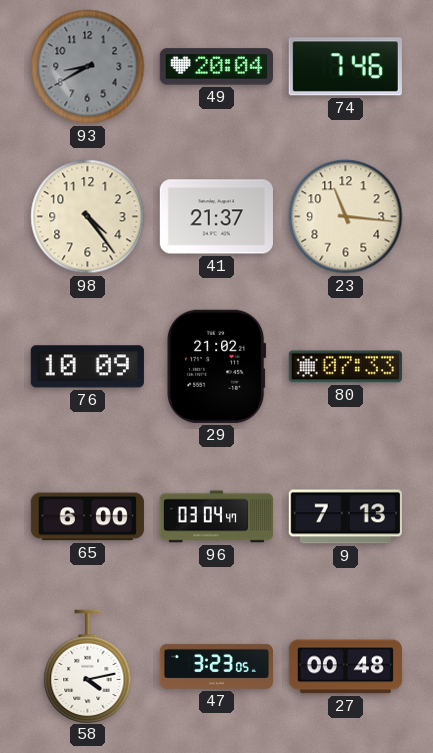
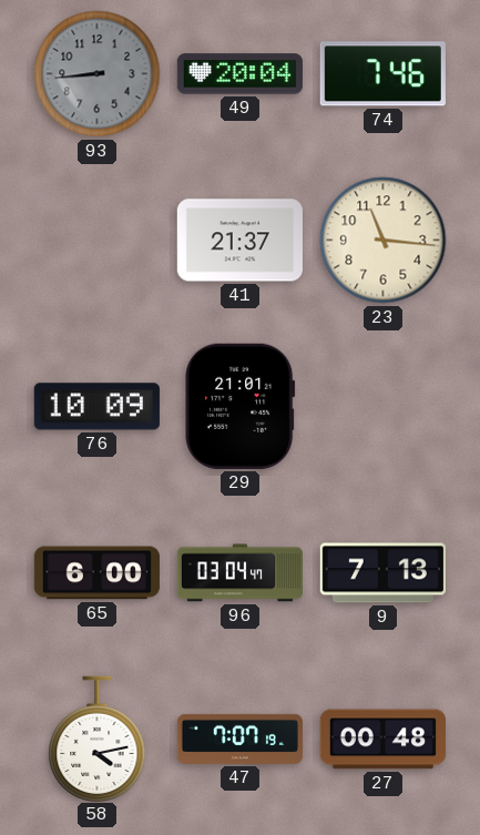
93: 8:40 -> 8:44 (98, 74)
98: 4:24 -> none (88, 217)
29: 21:02 -> 21:01 (241, 406)
80: 07:33 -> none (345, 367)
47: 3:23 -> 7:07 (239, 739)
